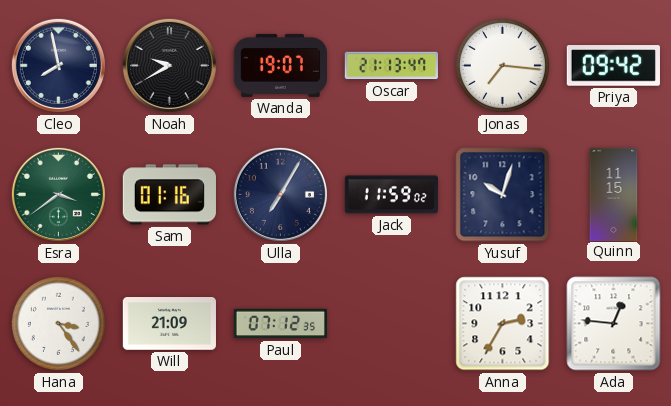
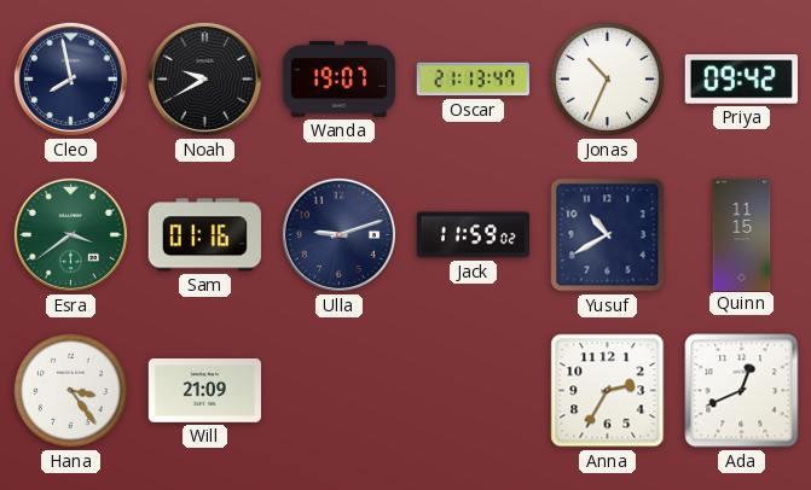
Jonas: 7:16 -> 10:34 (607, 78)
Ulla: 7:05 -> 9:12 (338, 234)
Yusuf: 10:03 -> 10:40 (608, 235)
Paul: 07:12 -> none (281, 324)
Ada: 12:46 -> 12:41 (742, 391)
